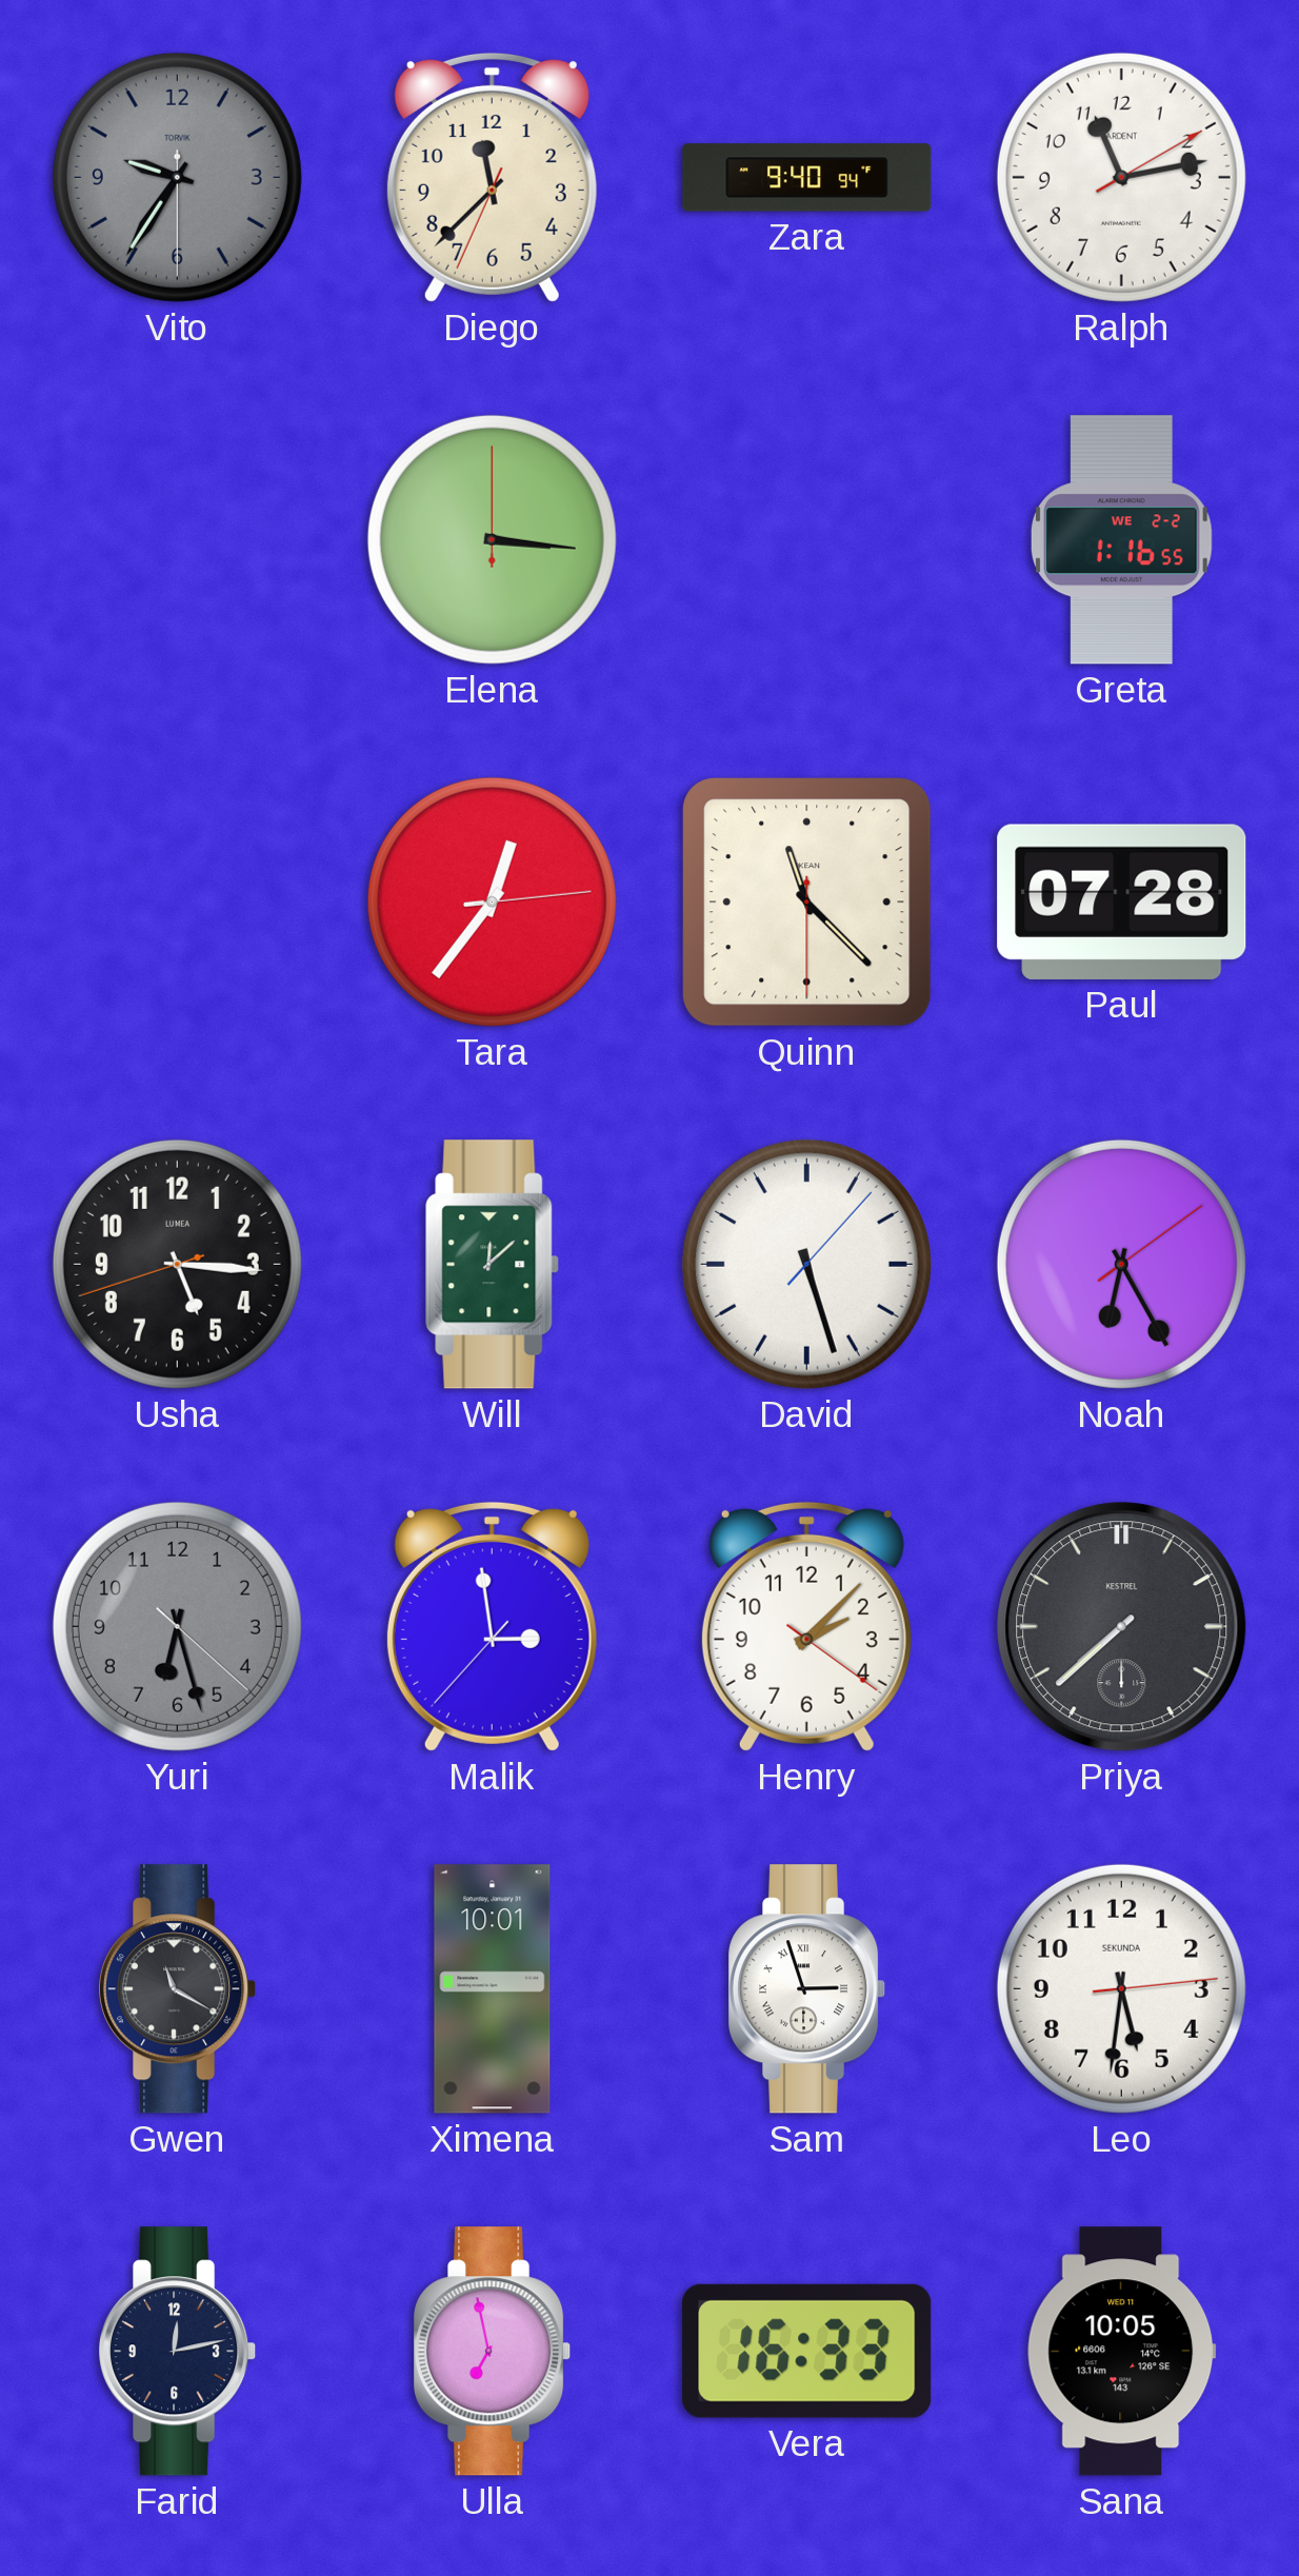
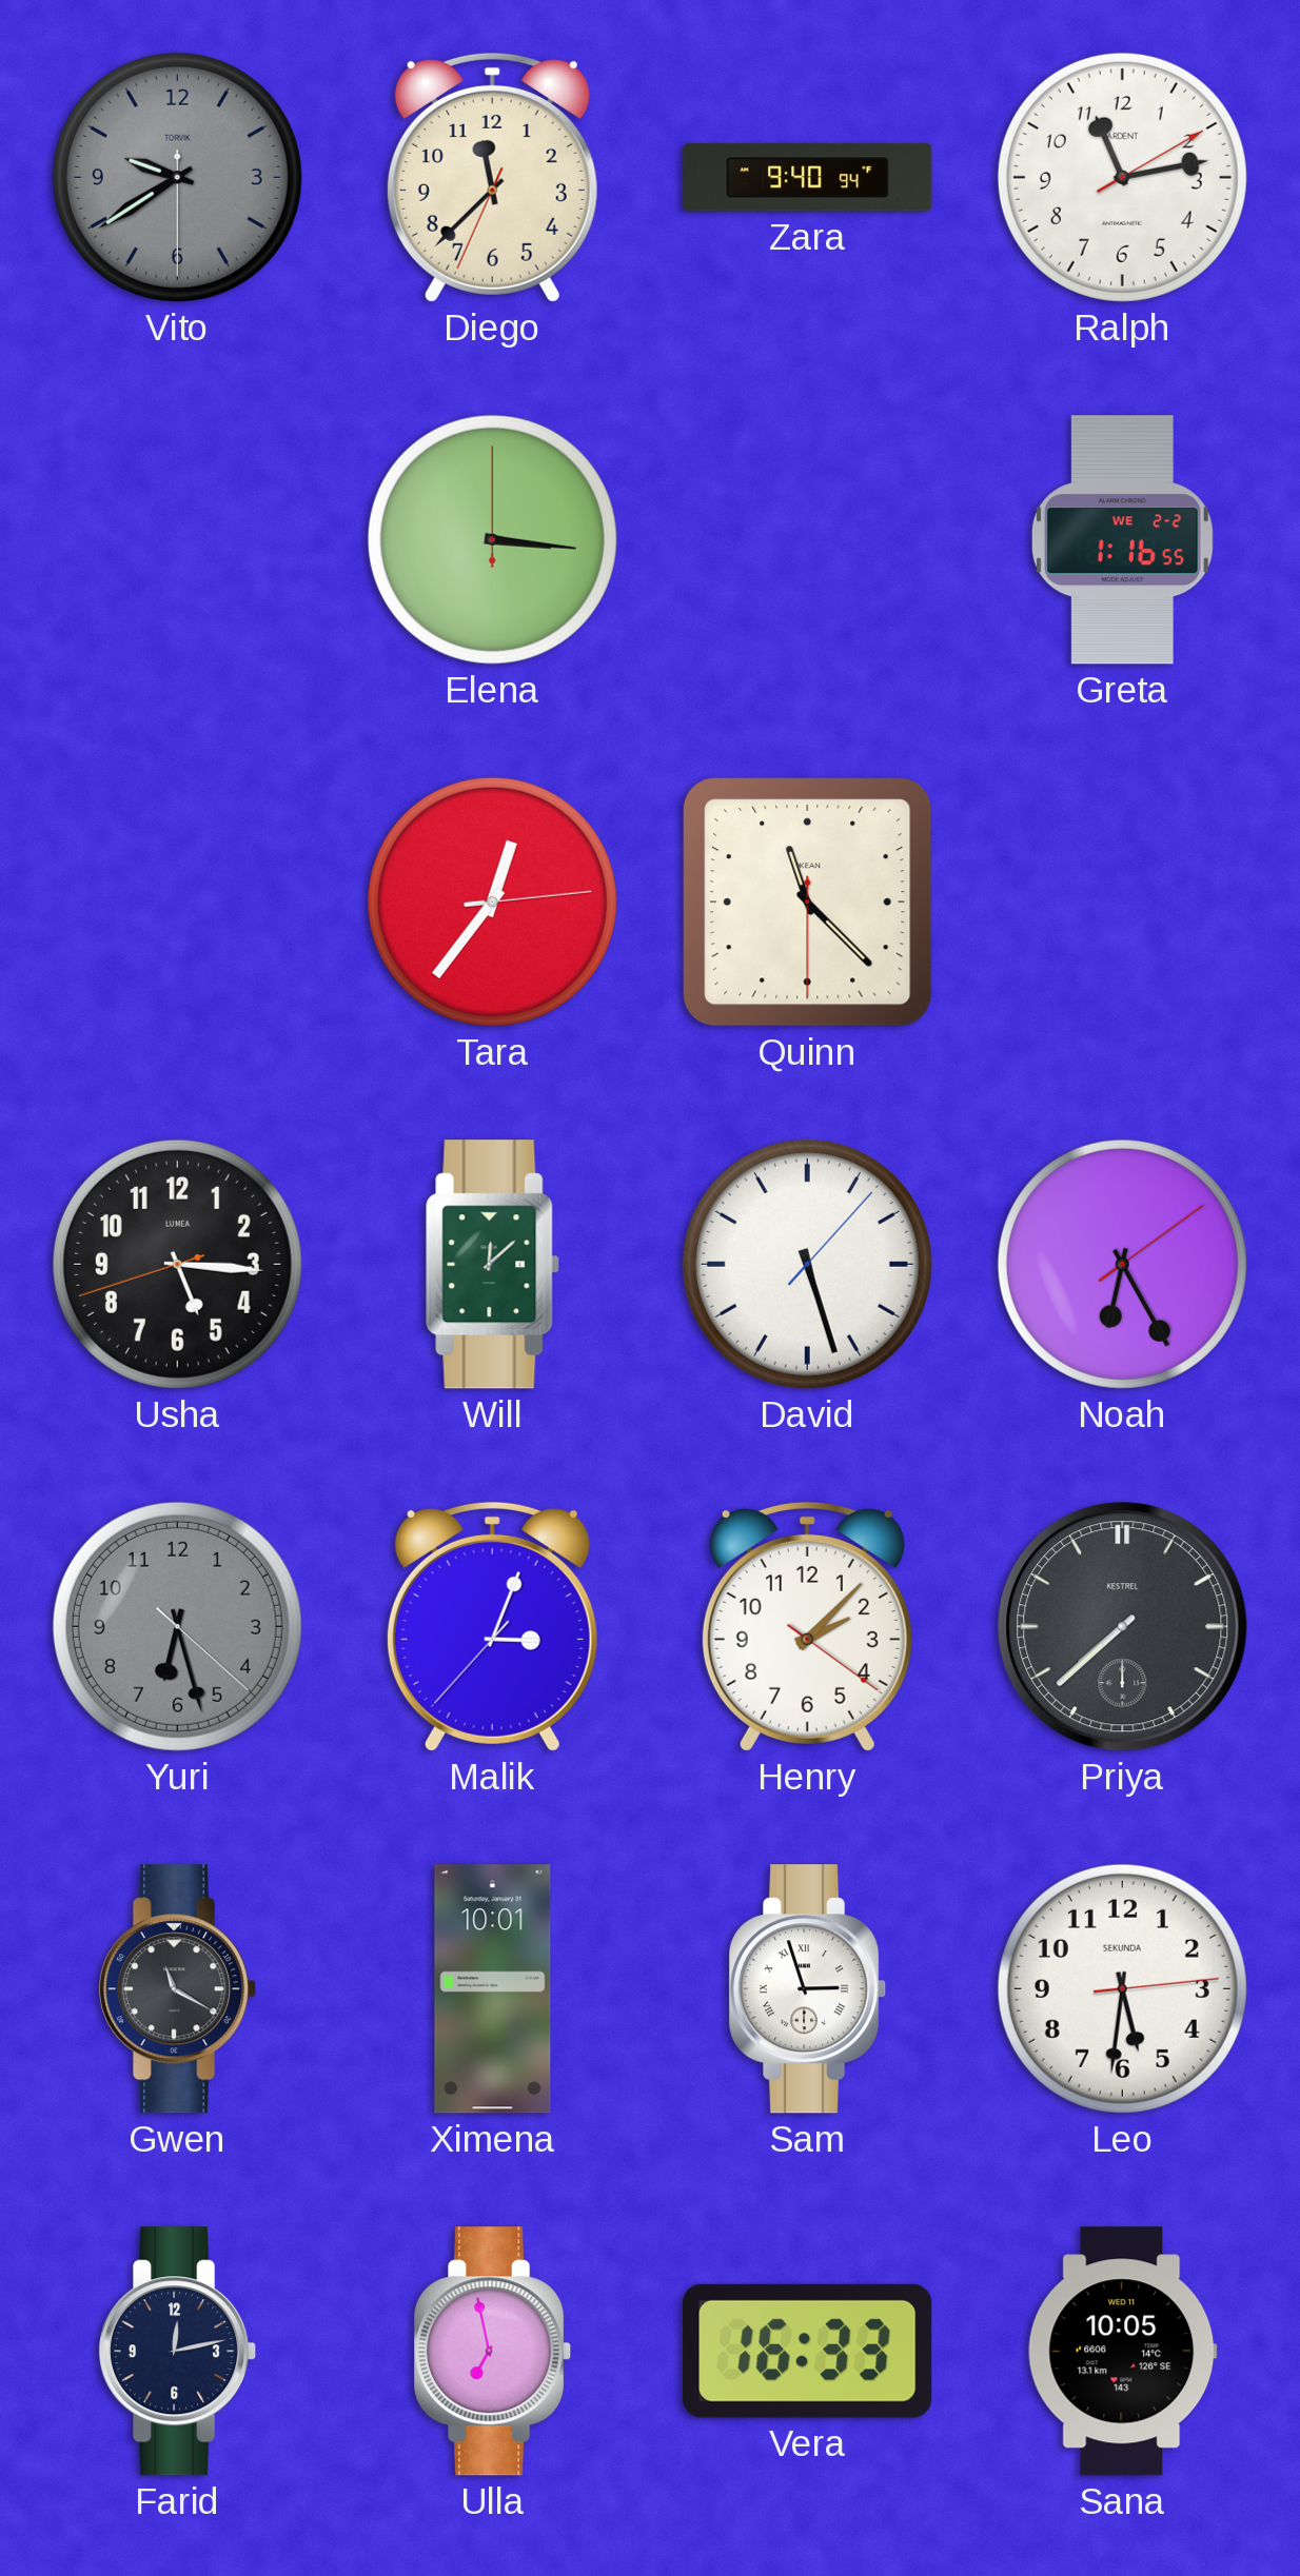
Vito: 9:35 -> 9:39 (177, 177)
Paul: 07:28 -> none (1122, 901)
Malik: 2:58 -> 3:03 (492, 1626)
